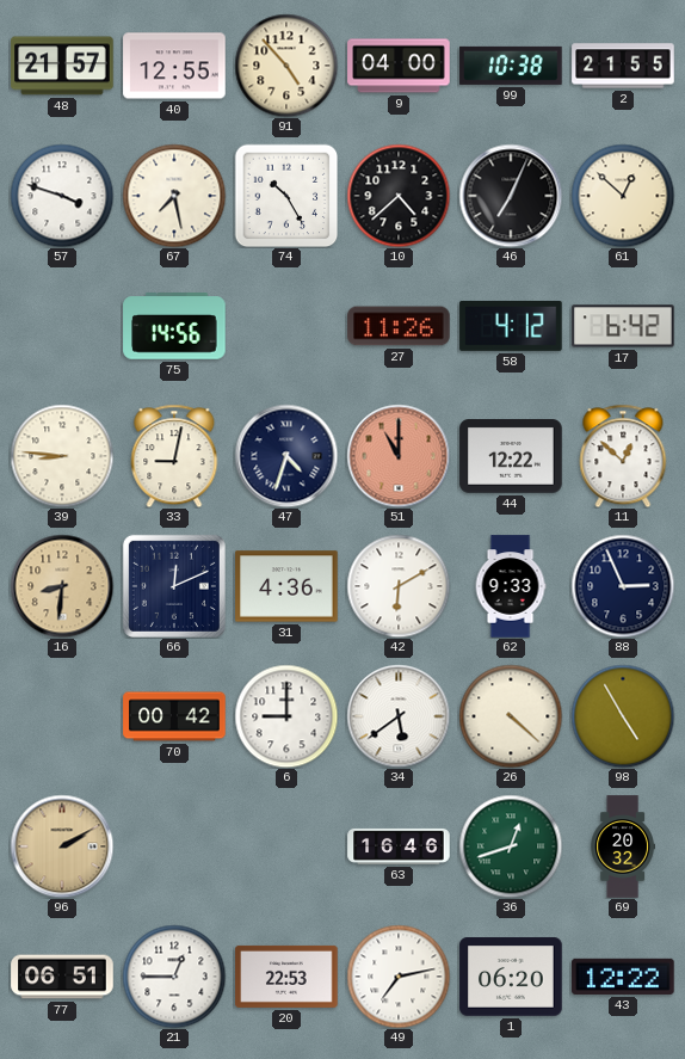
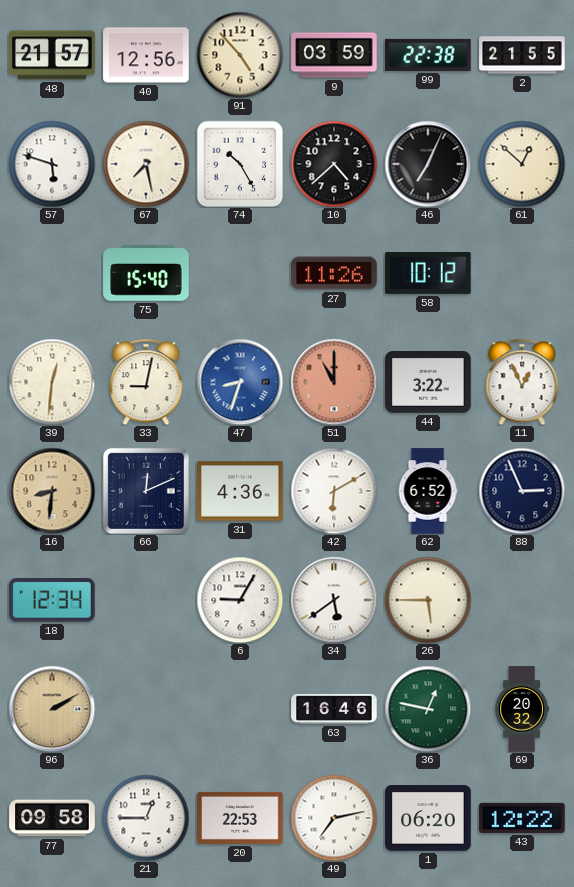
40: 12:55 -> 12:56 (146, 55)
9: 04:00 -> 03:59 (334, 55)
99: 10:38 -> 22:38 (428, 55)
57: 3:48 -> 5:48 (52, 164)
75: 14:56 -> 15:40 (146, 273)
58: 4:12 -> 10:12 (428, 273)
17: 6:42 -> none (623, 326)
39: 8:46 -> 12:31 (52, 382)
47: 4:33 -> 8:33 (240, 382)
47 dial: navy -> blue (240, 382)
44: 12:22 -> 3:22 (428, 383)
11: 12:52 -> 12:56 (522, 382)
62: 9:33 -> 6:52 (428, 491)
18: none -> 12:34 (52, 600)
70: 00:42 -> none (174, 716)
6: 9:00 -> 9:05 (240, 600)
26: 4:22 -> 5:45 (428, 600)
98: 4:55 -> none (623, 716)
36: 12:42 -> 12:47 (428, 709)
77: 06:51 -> 09:58 (52, 818)
